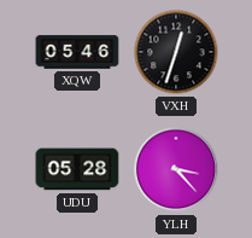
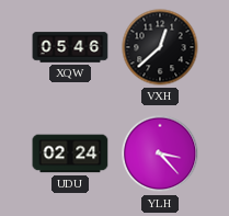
VXH: 12:33 -> 12:38 (160, 47)
UDU: 05:28 -> 02:24 (70, 154)
